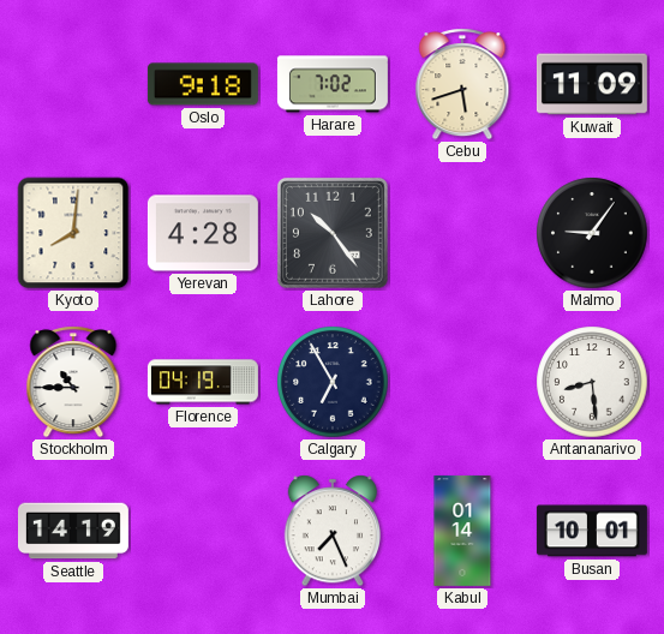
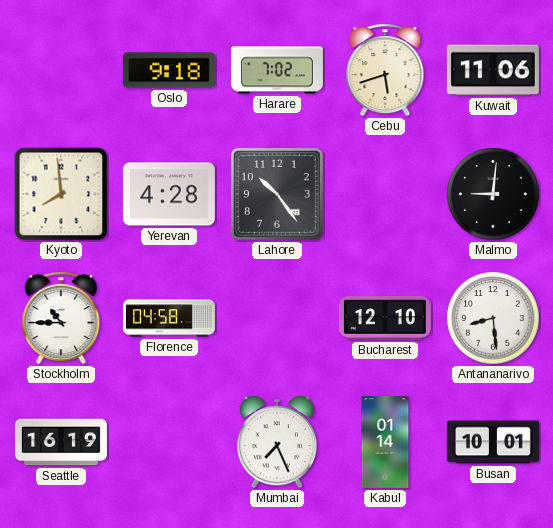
Kuwait: 11:09 -> 11:06 (493, 70)
Kyoto: 8:01 -> 7:59 (61, 194)
Malmo: 9:06 -> 9:01 (493, 194)
Florence: 04:19 -> 04:58 (169, 318)
Calgary: 6:55 -> none (333, 382)
Bucharest: none -> 12:10 (385, 318)
Seattle: 14:19 -> 16:19 (61, 442)
